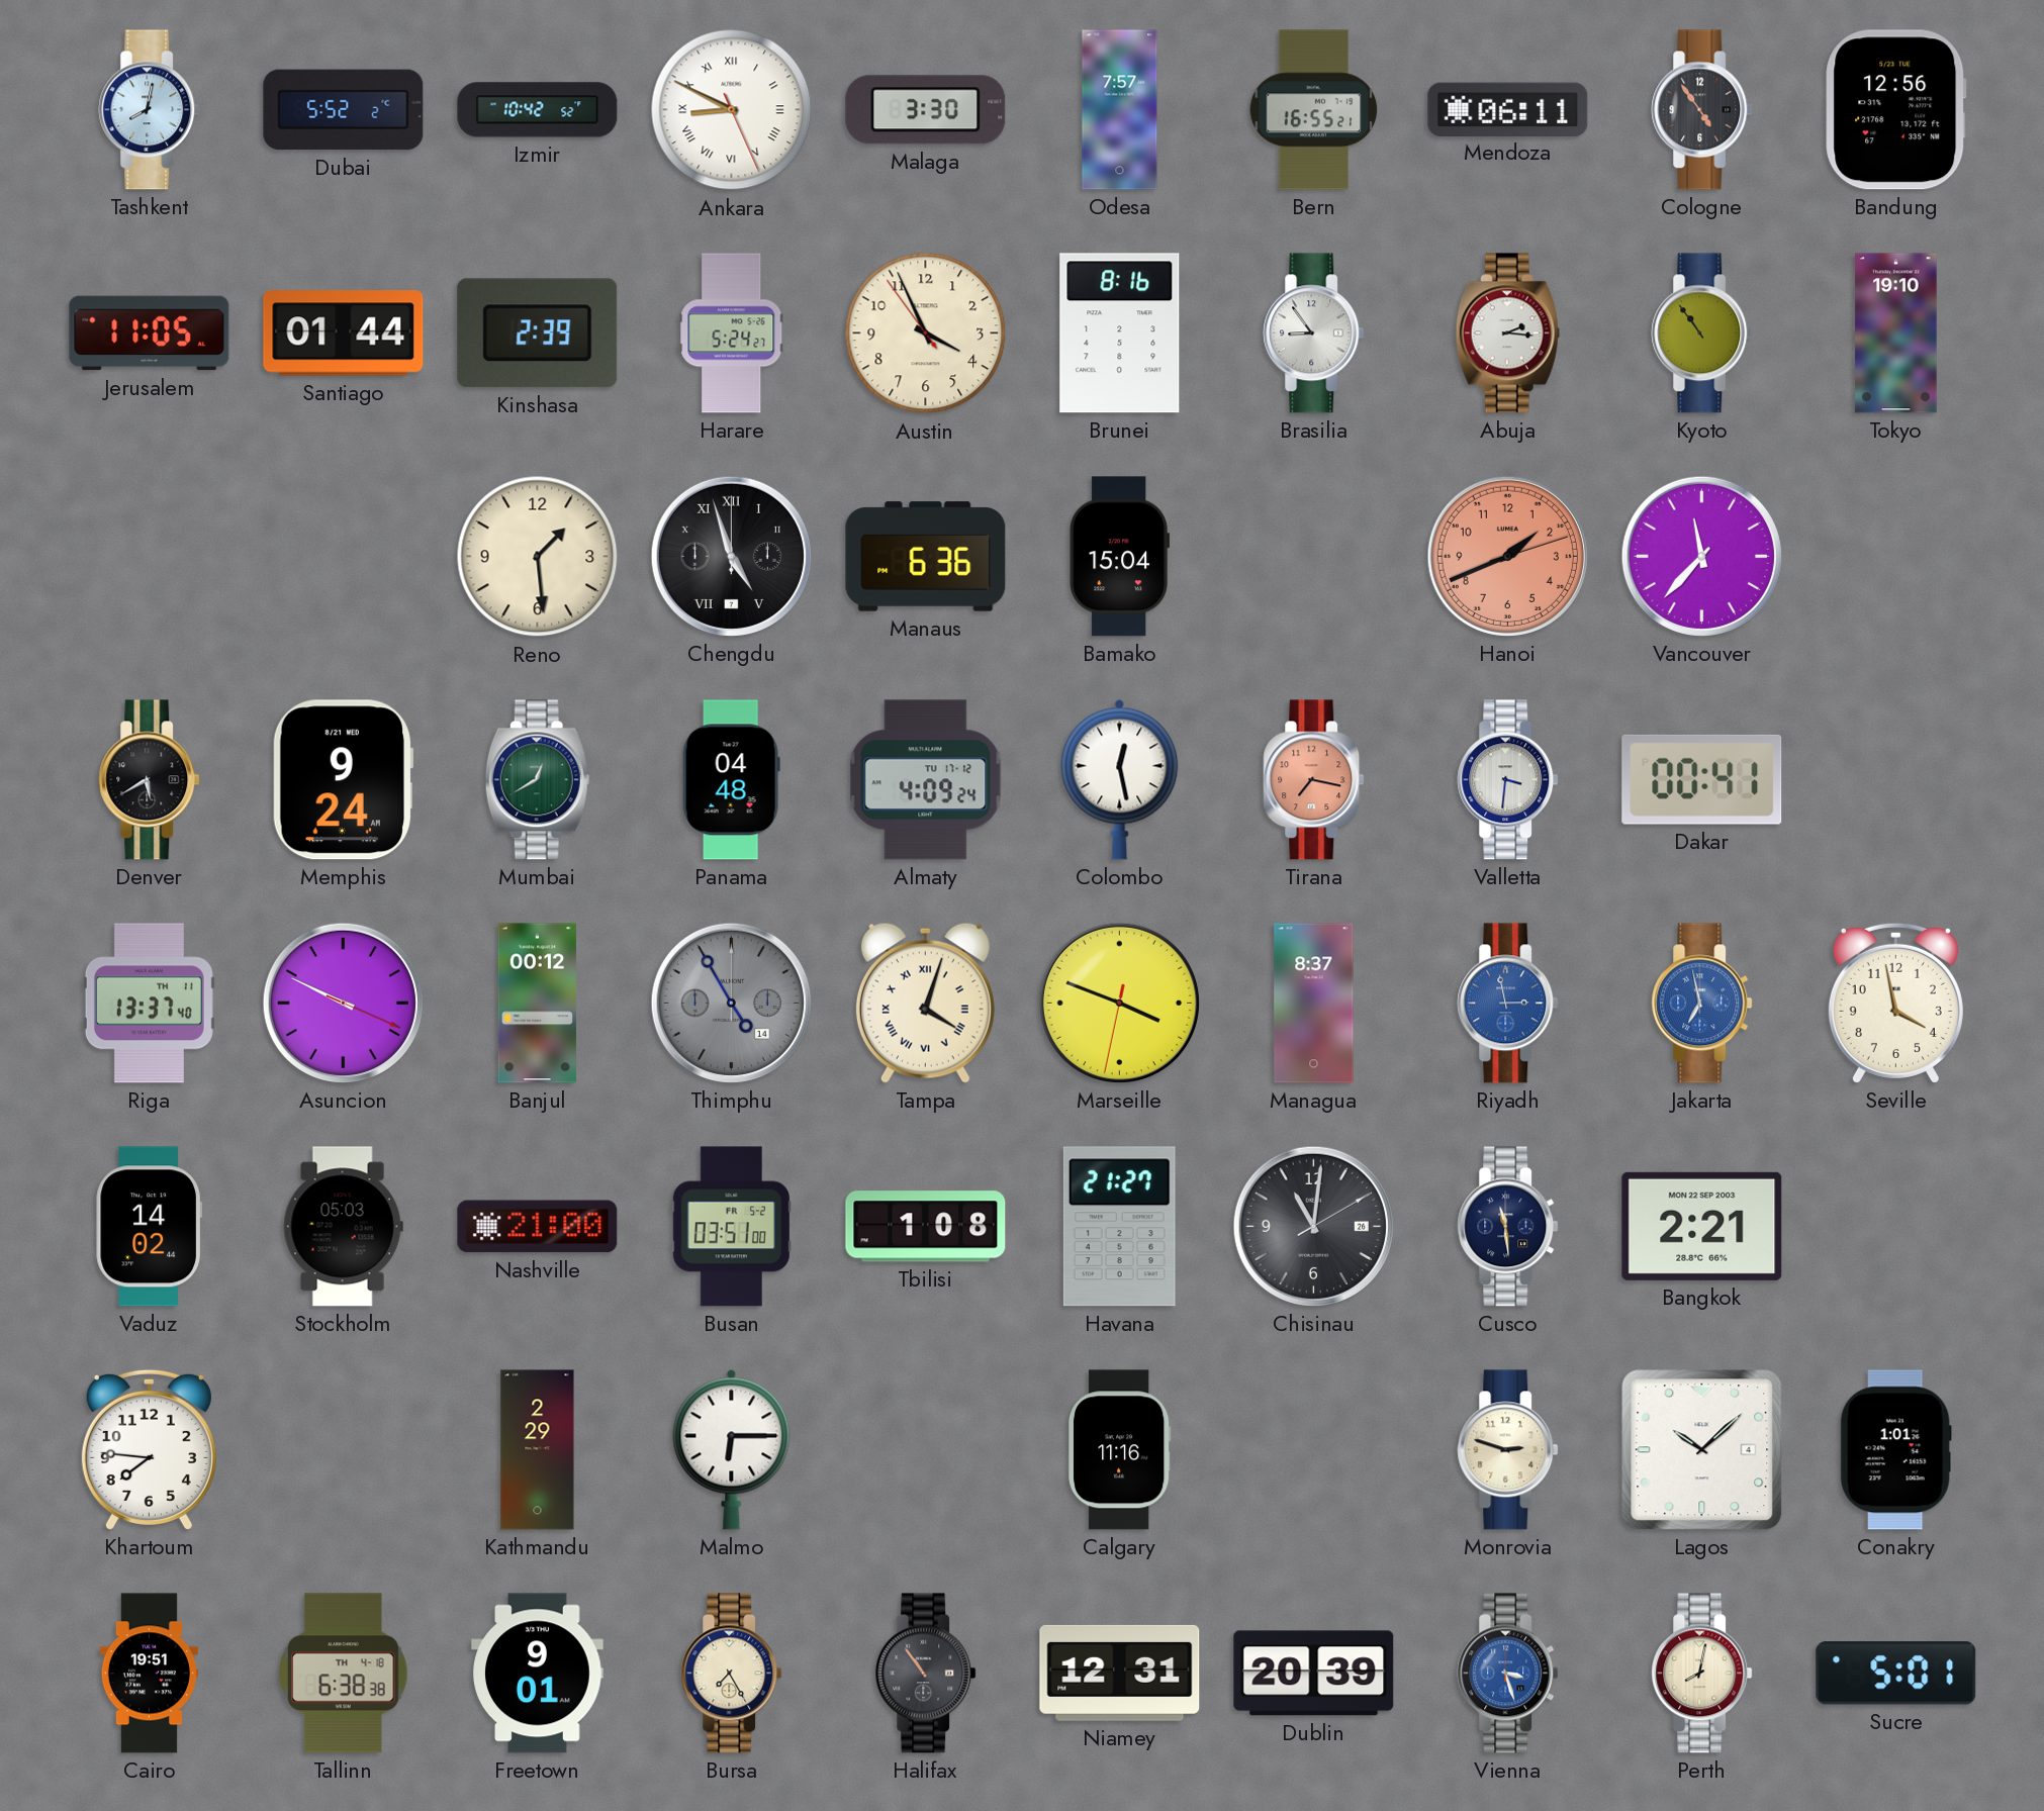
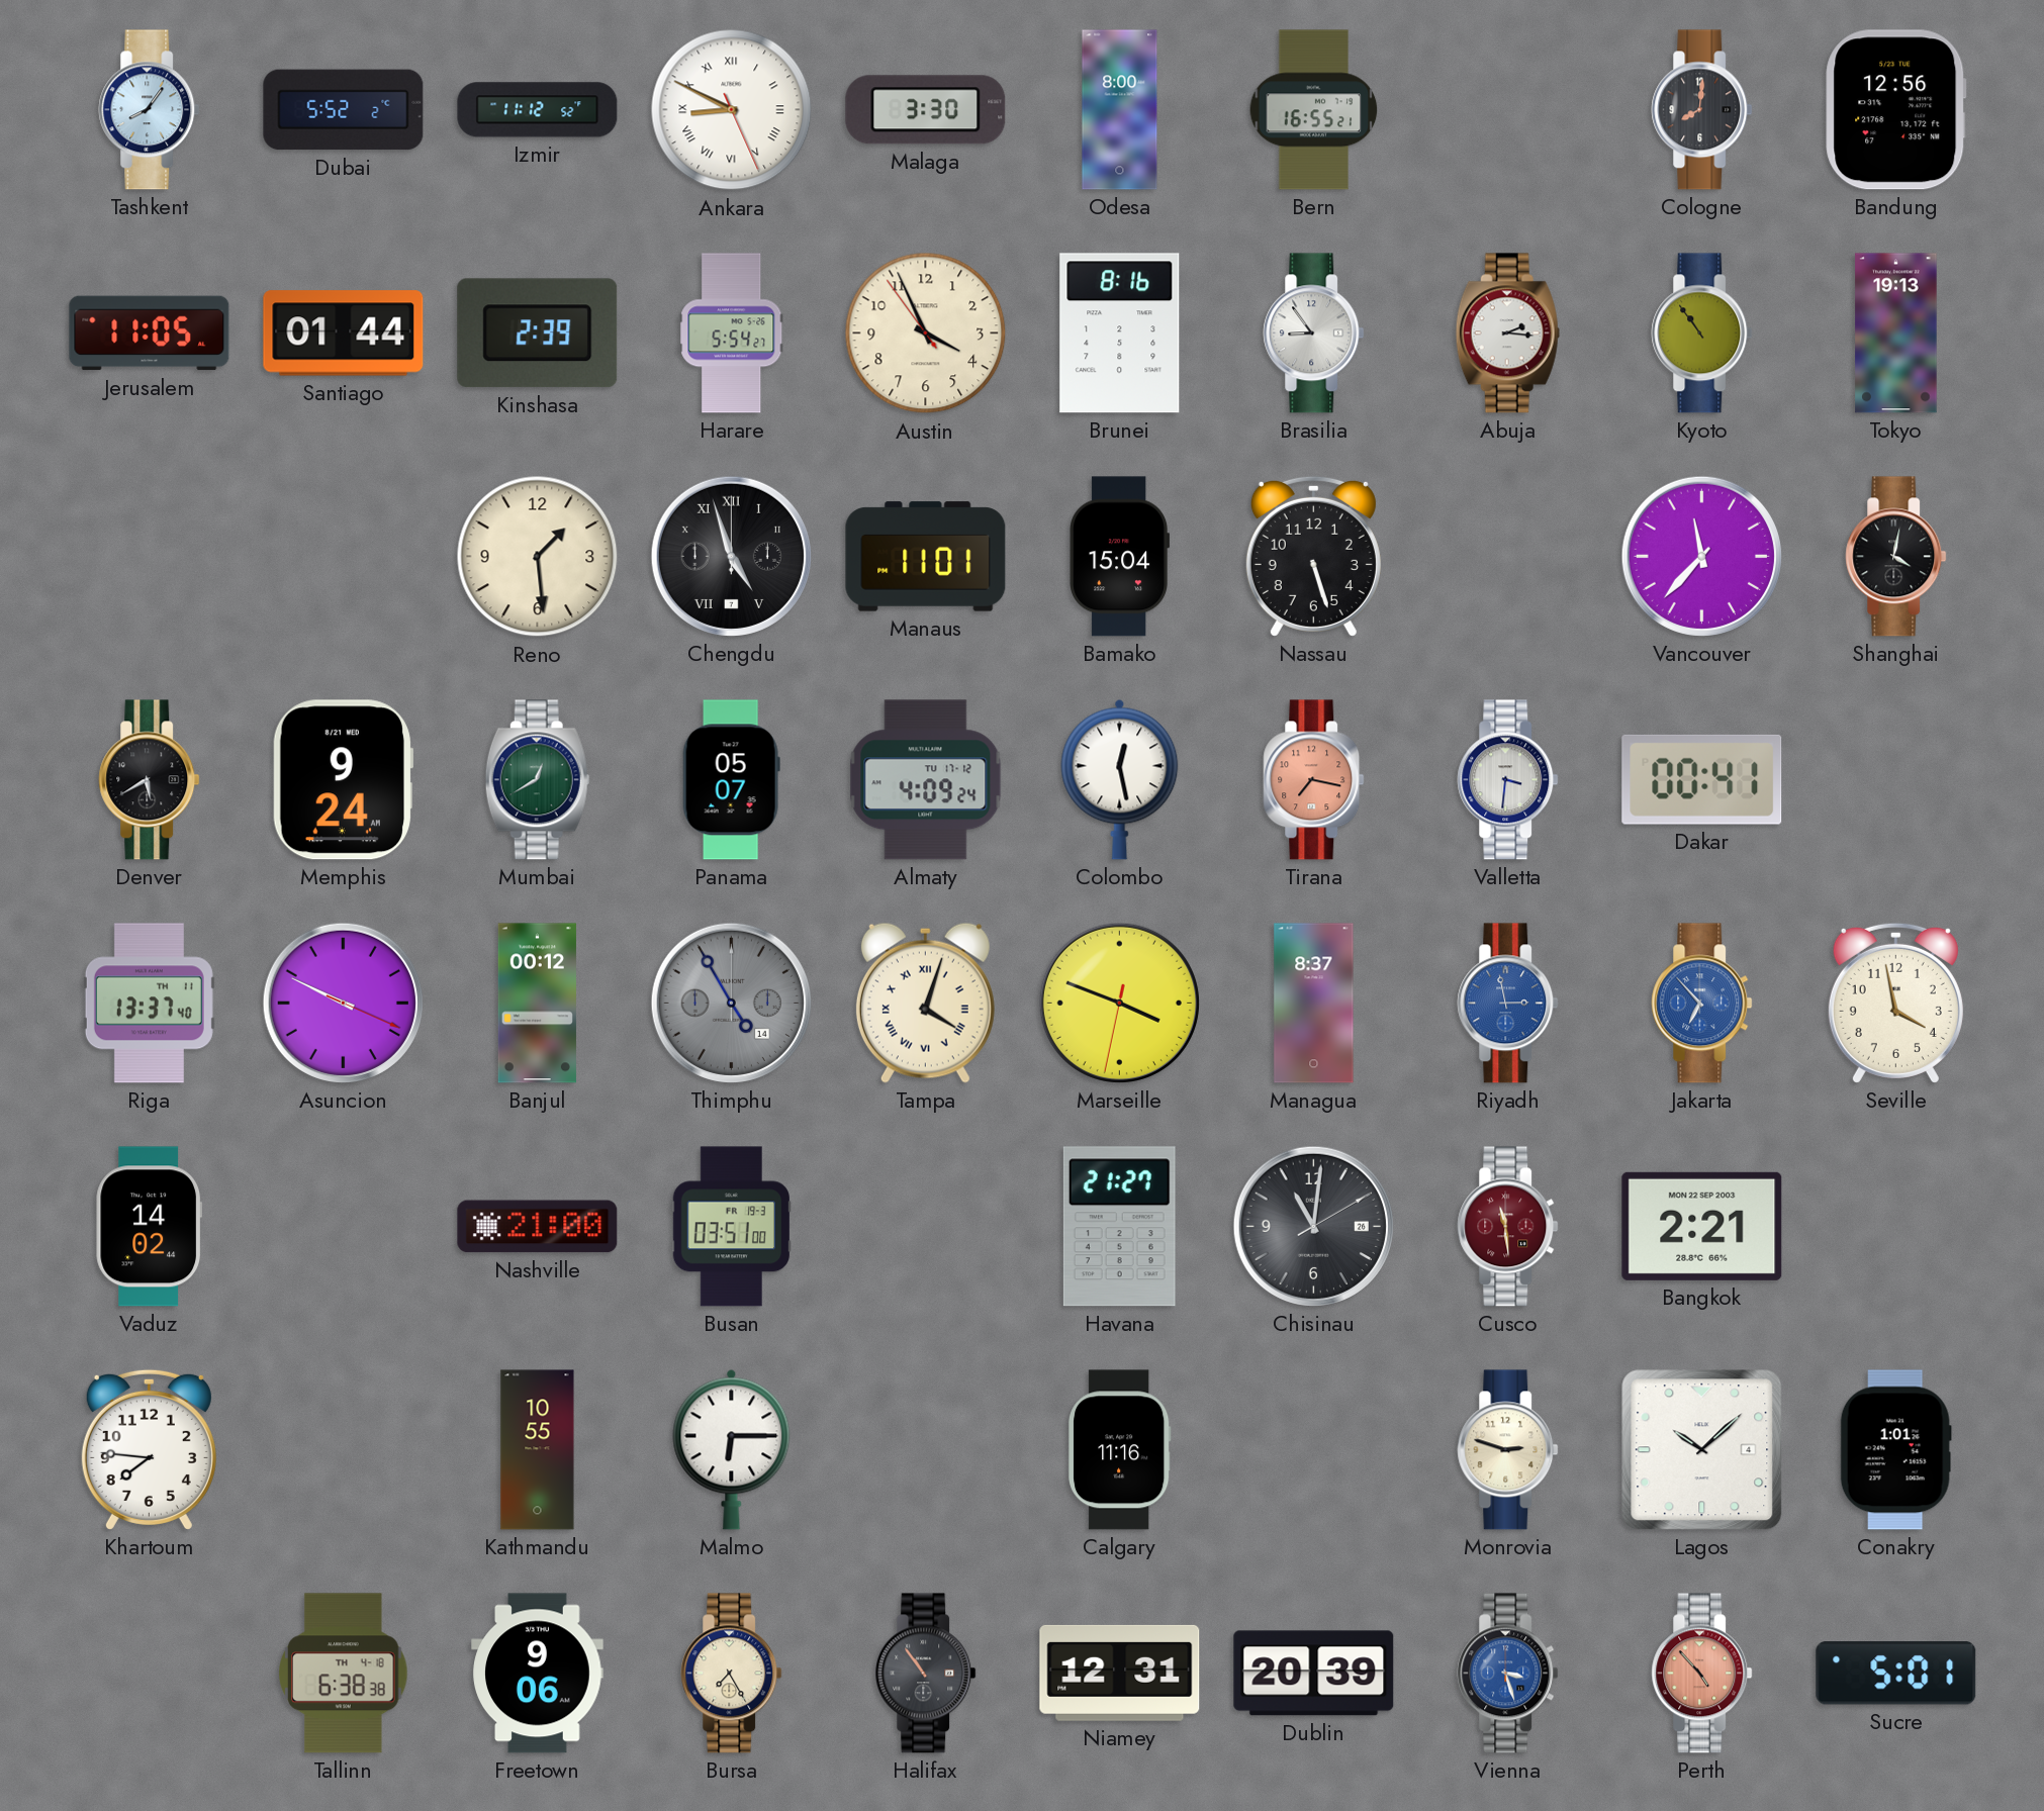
Tashkent: 8:02 -> 8:06 (150, 110)
Izmir: 10:42 -> 11:12 (538, 110)
Odesa: 7:57 -> 8:00 (1120, 110)
Mendoza: 06:11 -> none (1508, 109)
Cologne: 4:54 -> 8:01 (1702, 110)
Harare: 5:24 -> 5:54 (732, 333)
Tokyo: 19:10 -> 19:13 (1896, 333)
Manaus: 6:36 -> 11:01 (926, 557)
Nassau: none -> 5:27 (1313, 556)
Hanoi: 1:41 -> none (1507, 556)
Shanghai: none -> 4:02 (1896, 557)
Panama: 04:48 -> 05:07 (731, 780)
Jakarta: 6:58 -> 6:53 (1702, 1004)
Stockholm: 05:03 -> none (343, 1227)
Busan date: FR 5-2 -> FR 19-3 (731, 1227)
Tbilisi: 1:08 -> none (926, 1227)
Cusco dial: navy -> burgundy (1508, 1227)
Kathmandu: 2:29 -> 10:55 (538, 1450)
Cairo: 19:51 -> none (149, 1674)
Freetown: 9:01 -> 9:06 (538, 1674)
Perth: 8:02 -> 4:53 (1702, 1674)
Perth dial: cream -> salmon (1702, 1674)
